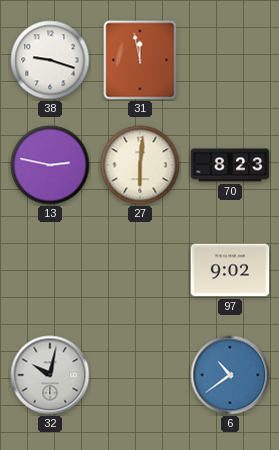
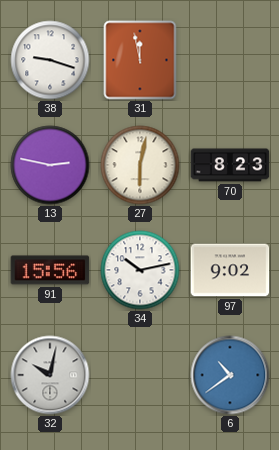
27: 6:01 -> 6:02 (140, 165)
91: none -> 15:56 (50, 270)
34: none -> 10:13 (140, 270)
